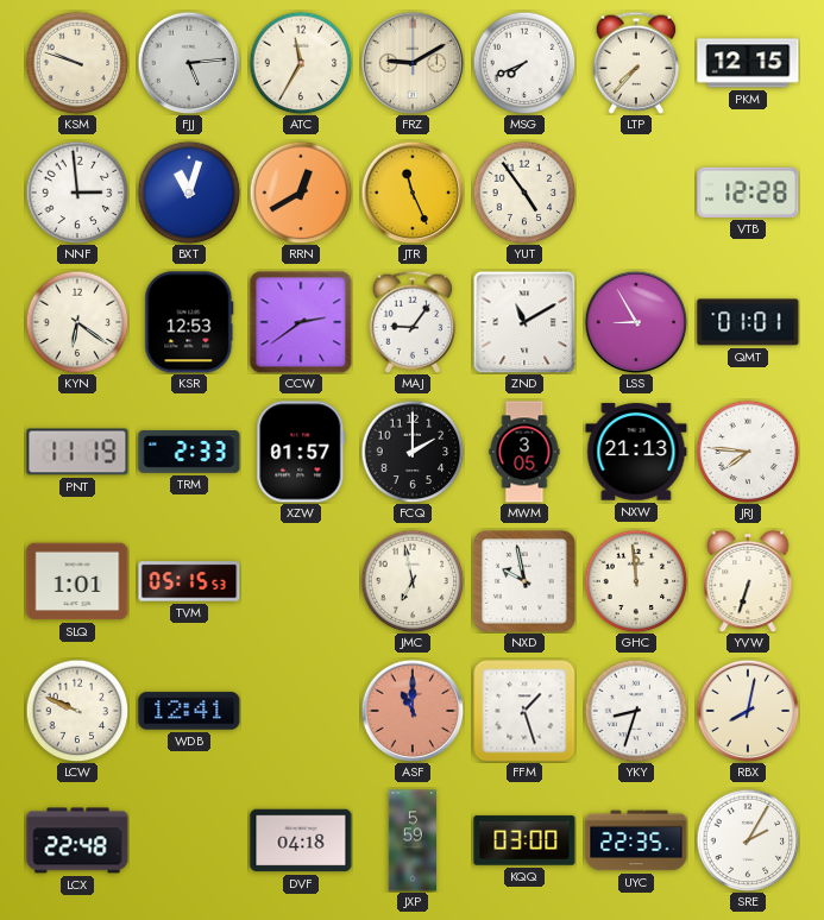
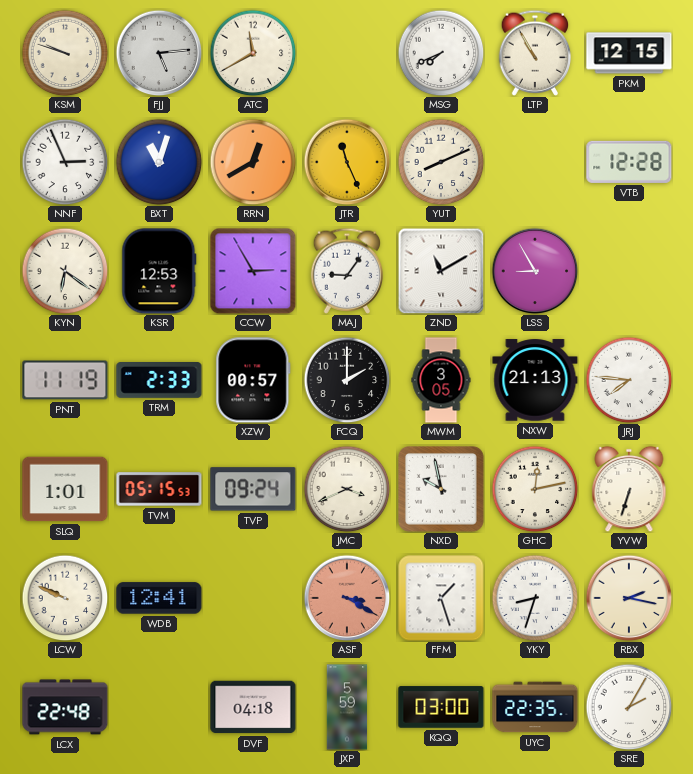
ATC: 11:35 -> 11:40 (253, 53)
FRZ: 9:10 -> none (413, 63)
LTP: 7:37 -> 10:55 (535, 53)
NNF: 2:59 -> 2:56 (65, 162)
YUT: 4:54 -> 8:11 (441, 162)
CCW: 2:39 -> 2:55 (253, 271)
QMT: 01:01 -> none (748, 322)
XZW: 01:57 -> 00:57 (253, 380)
TVP: none -> 09:24 (253, 489)
JMC: 6:58 -> 3:41 (347, 489)
GHC: 11:59 -> 12:13 (535, 489)
ASF: 11:00 -> 3:20 (347, 598)
RBX: 8:02 -> 2:17 (629, 598)
